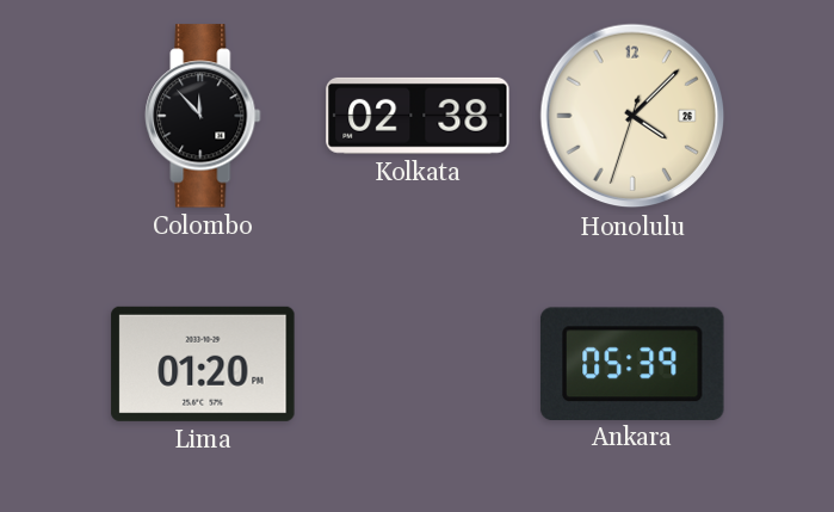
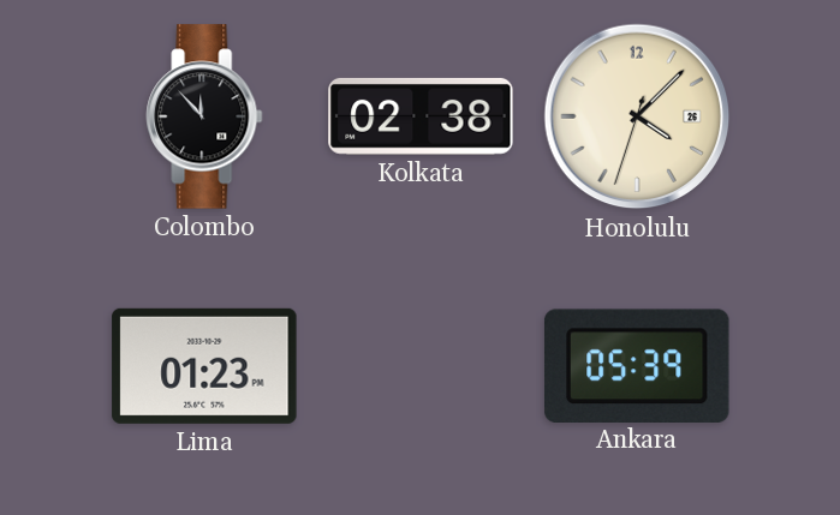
Lima: 01:20 -> 01:23 (204, 366)
